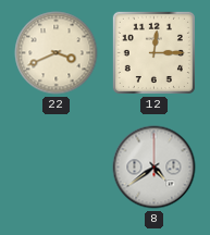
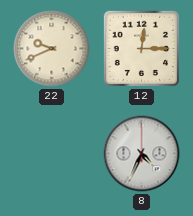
22: 3:41 -> 9:41 (52, 49)
8: 4:39 -> 4:34 (142, 154)
